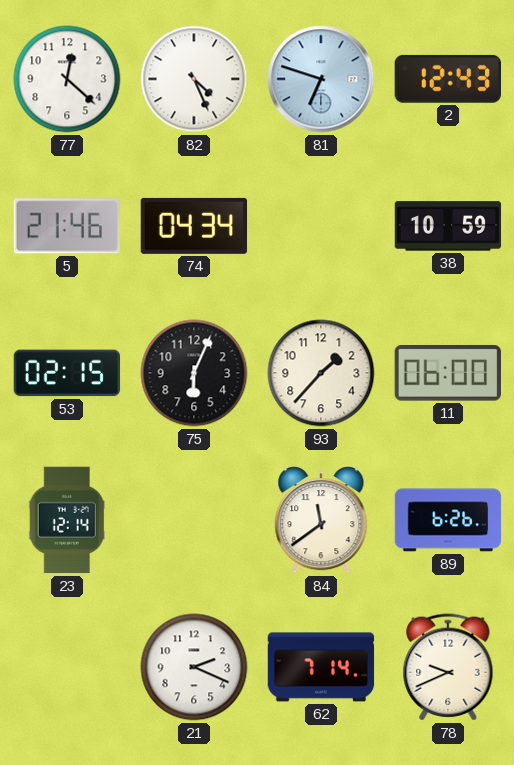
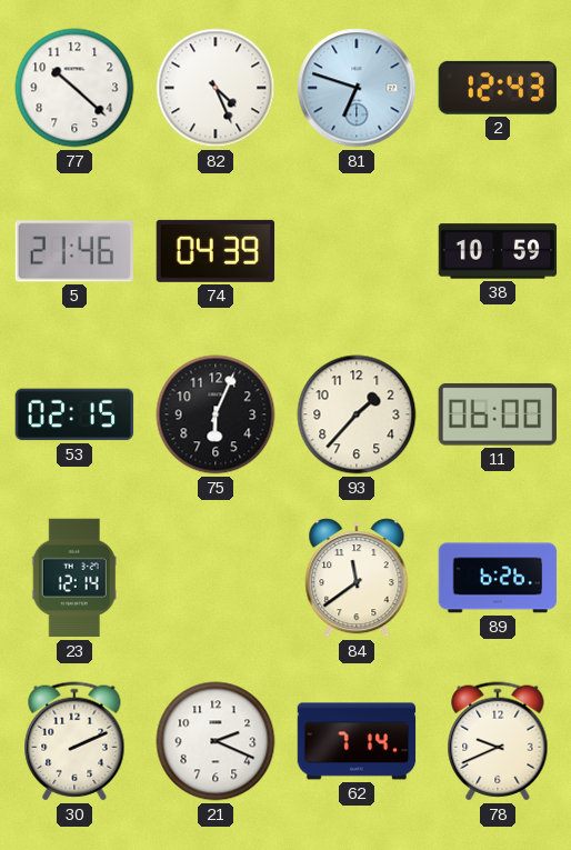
77: 12:22 -> 10:22 (74, 88)
74: 04:34 -> 04:39 (216, 251)
30: none -> 2:11 (74, 741)
